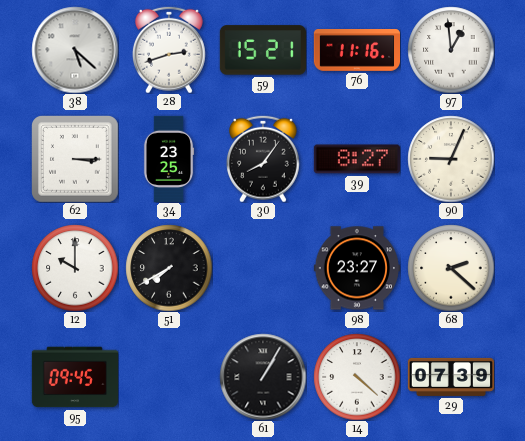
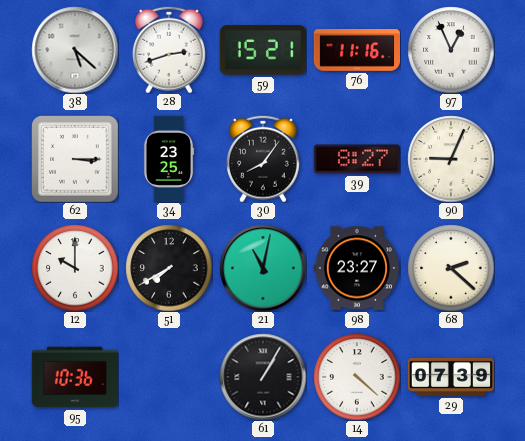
97: 12:59 -> 12:56 (451, 50)
21: none -> 11:02 (263, 268)
95: 09:45 -> 10:36 (74, 377)
